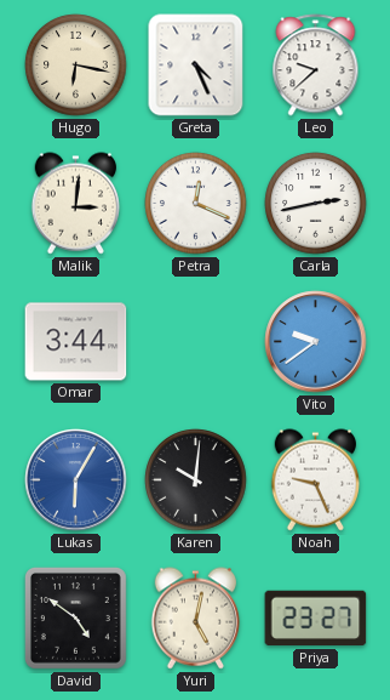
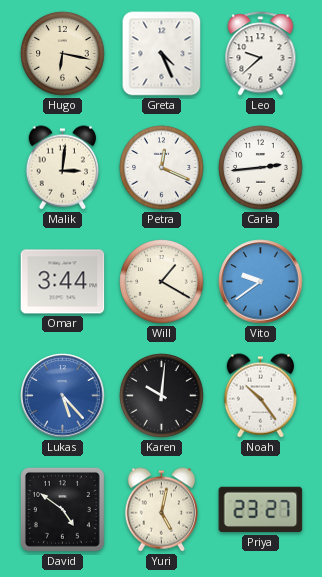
Carla: 2:43 -> 2:44 (261, 168)
Will: none -> 1:20 (162, 282)
Lukas: 6:05 -> 5:23 (63, 396)
Noah: 9:26 -> 10:24 (260, 396)
